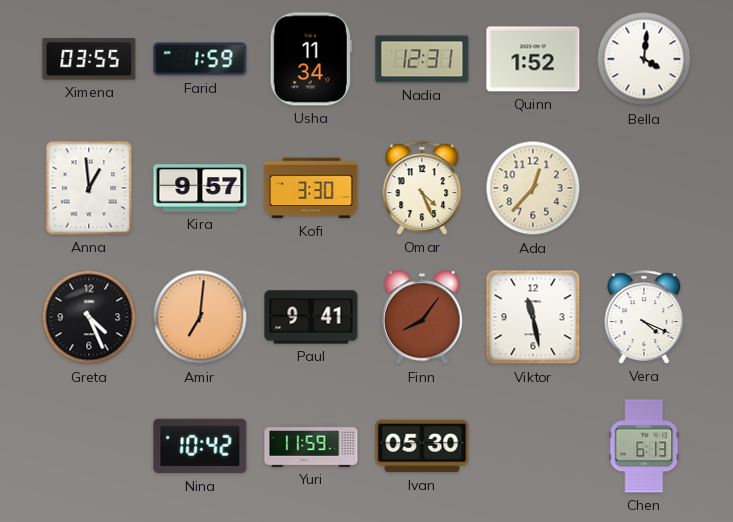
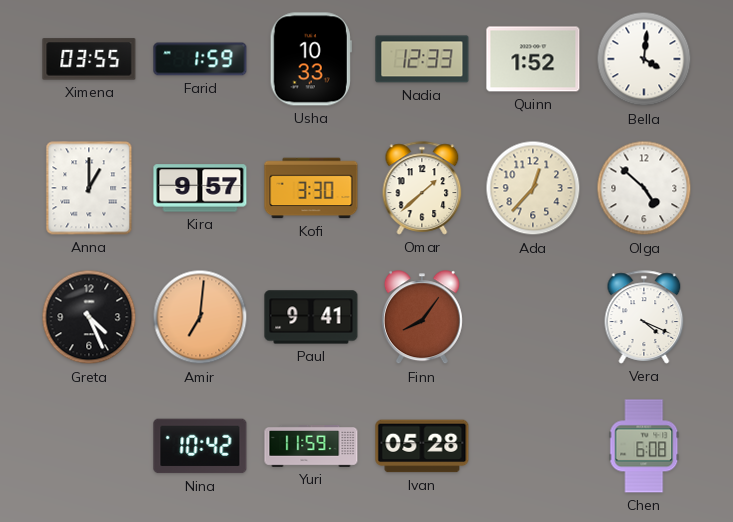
Usha: 11:34 -> 10:33 (311, 59)
Nadia: 12:31 -> 12:33 (422, 59)
Anna: 12:59 -> 1:00 (89, 188)
Omar: 4:26 -> 1:38 (422, 188)
Olga: none -> 4:52 (644, 188)
Viktor: 11:28 -> none (533, 317)
Ivan: 05:30 -> 05:28 (422, 446)
Chen: 6:13 -> 6:08 (644, 446)
